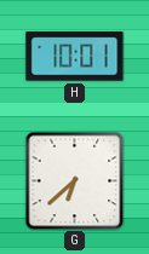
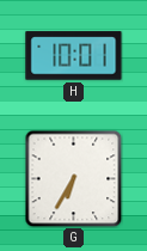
G: 6:38 -> 6:35 (73, 178)
